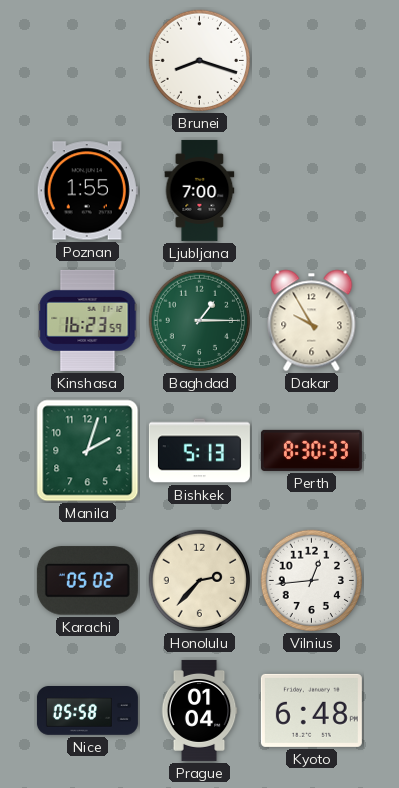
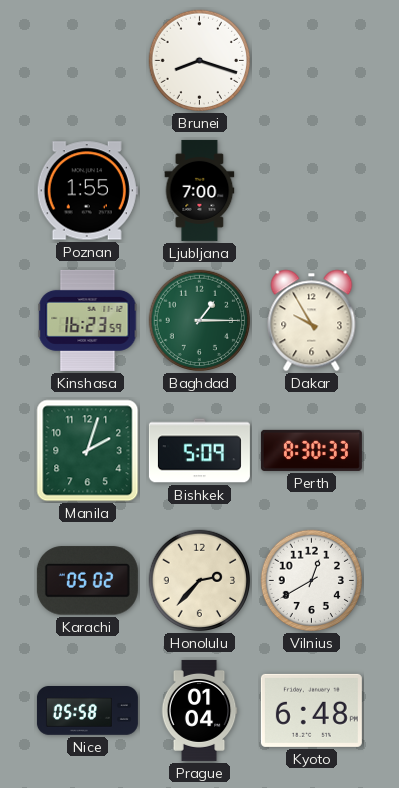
Bishkek: 5:13 -> 5:09 (199, 451)
Vilnius: 12:44 -> 12:40 (312, 581)
